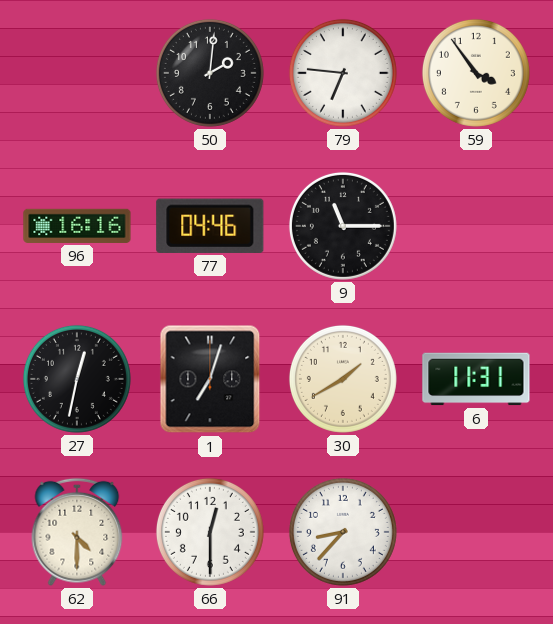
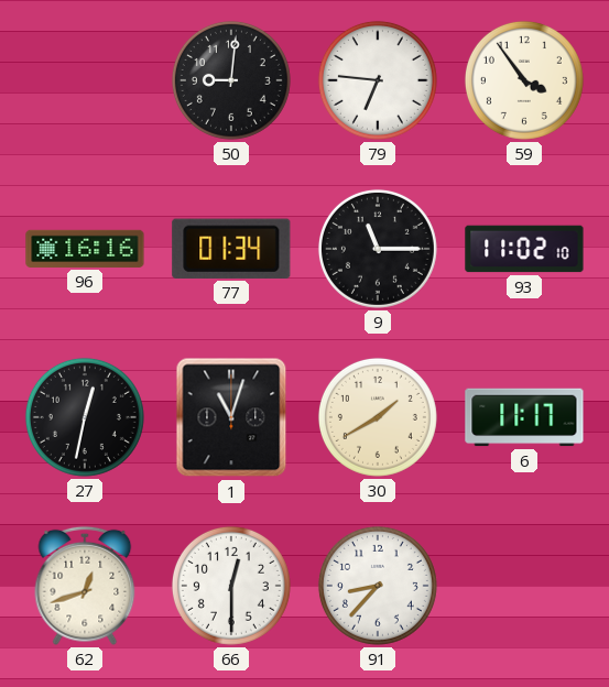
50: 2:01 -> 9:01 (231, 80)
77: 04:46 -> 01:34 (231, 249)
93: none -> 11:02 (524, 249)
1: 7:03 -> 11:03 (231, 417)
6: 11:31 -> 11:17 (524, 417)
62: 4:30 -> 12:42 (85, 586)
